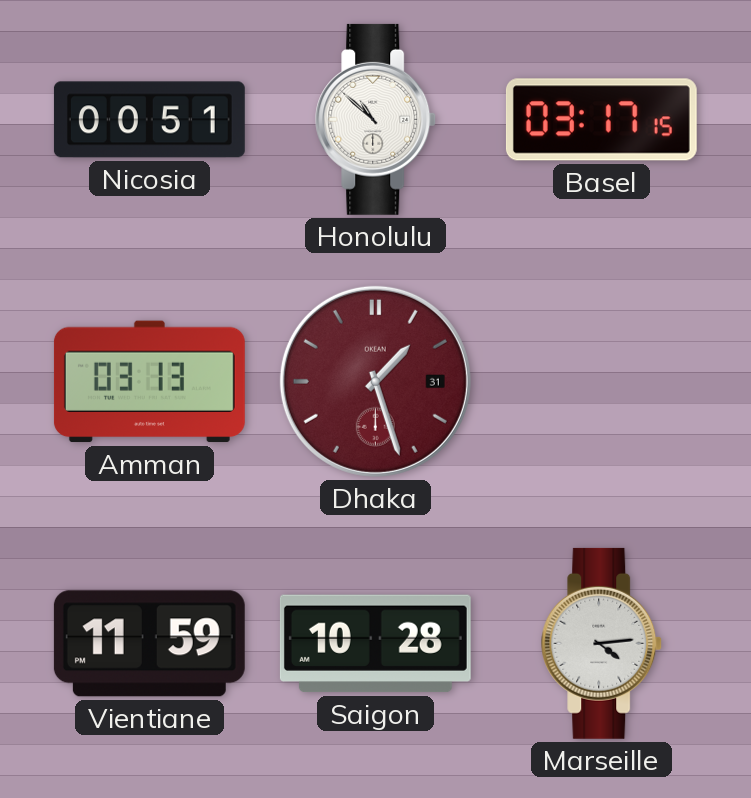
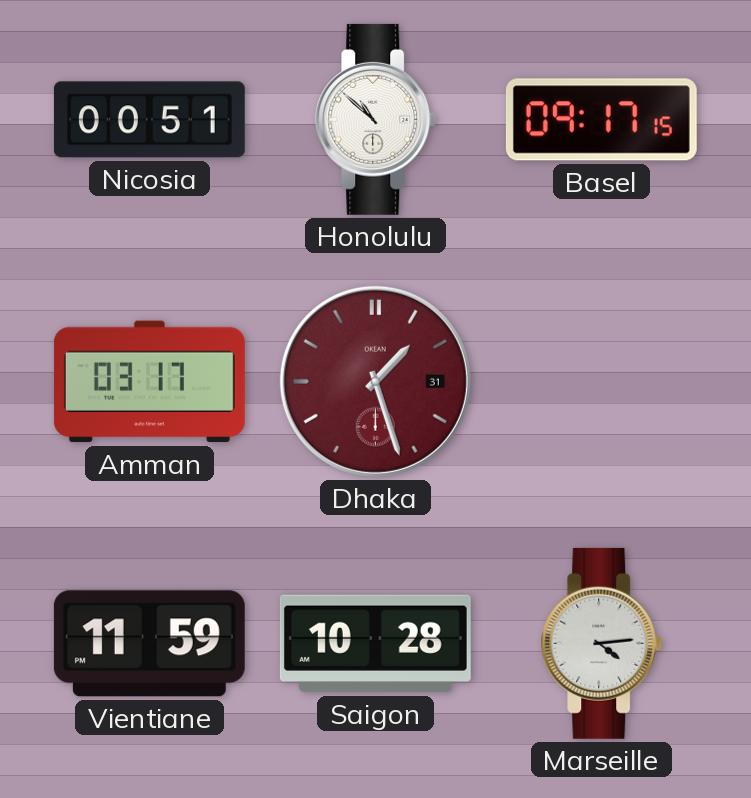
Basel: 03:17 -> 09:17 (601, 120)
Amman: 03:13 -> 03:17 (149, 382)
